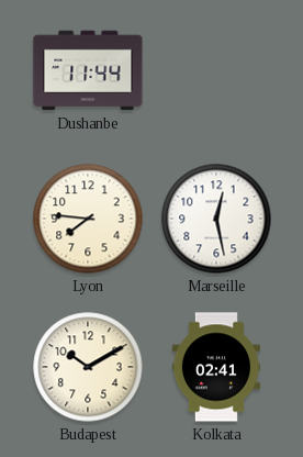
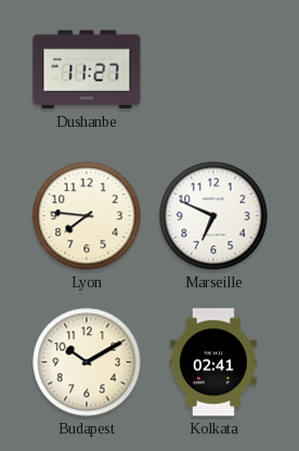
Dushanbe: 11:44 -> 11:27 (87, 69)
Marseille: 12:28 -> 6:49 (213, 216)
